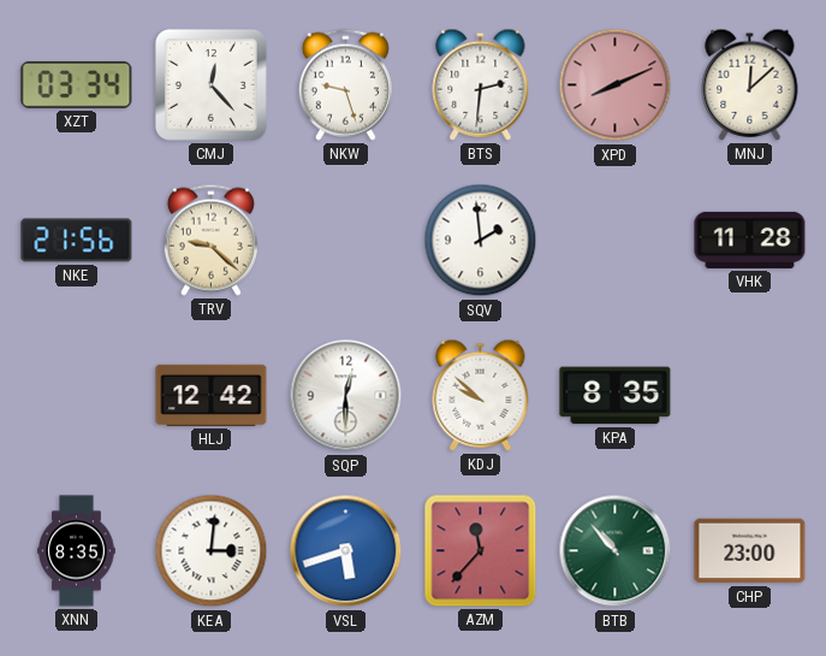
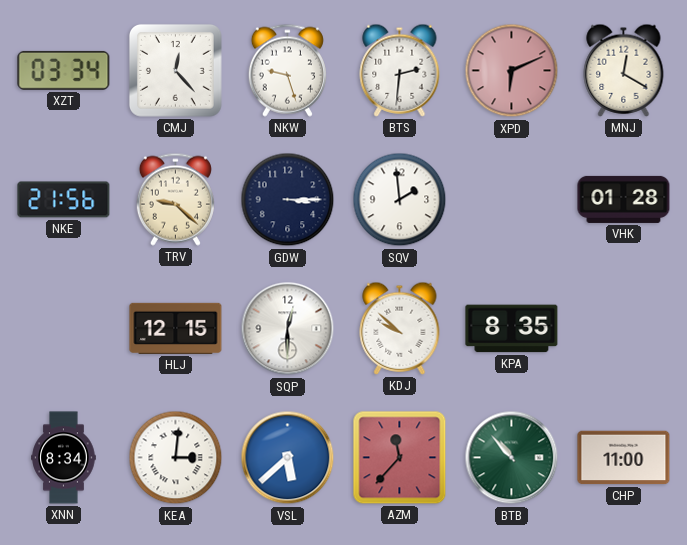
XPD: 8:11 -> 6:11 (512, 71)
MNJ: 12:08 -> 12:20 (624, 70)
GDW: none -> 3:15 (288, 200)
VHK: 11:28 -> 01:28 (624, 199)
HLJ: 12:42 -> 12:15 (176, 328)
XNN: 8:35 -> 8:34 (64, 458)
VSL: 5:42 -> 5:38 (288, 458)
CHP: 23:00 -> 11:00 (624, 458)
